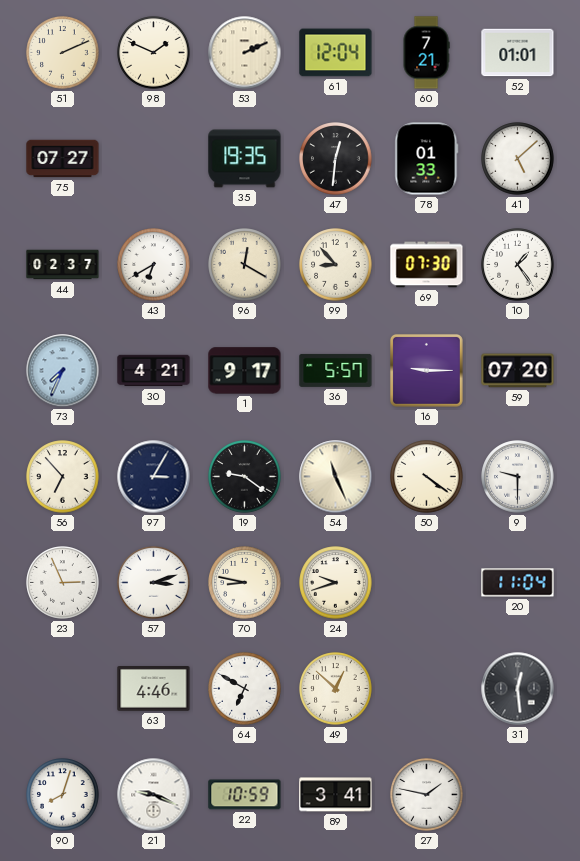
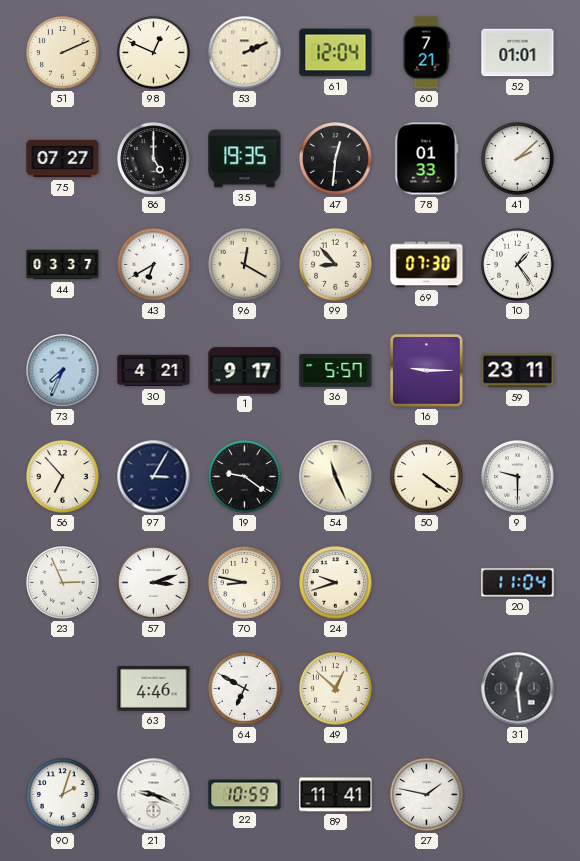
98: 1:49 -> 12:49 (154, 53)
86: none -> 5:00 (154, 159)
41: 5:08 -> 2:08 (518, 159)
44: 02:37 -> 03:37 (63, 265)
59: 07:20 -> 23:11 (518, 371)
90: 8:03 -> 2:03 (63, 795)
89: 3:41 -> 11:41 (336, 795)
